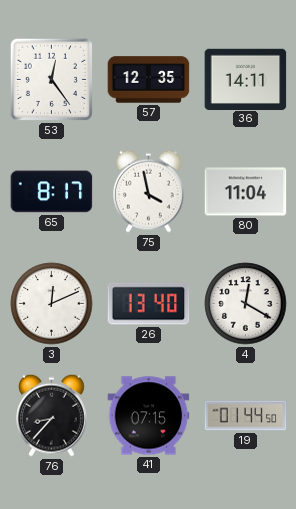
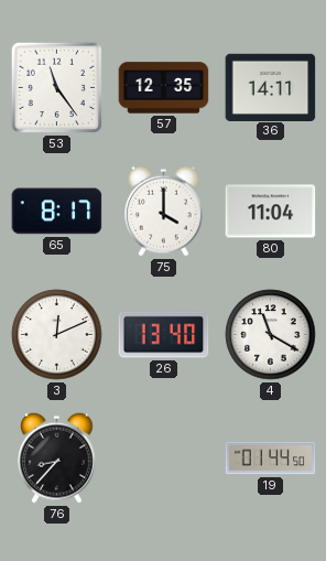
53: 12:24 -> 11:24 (56, 87)
75: 3:58 -> 4:00 (164, 211)
4: 12:20 -> 11:20 (271, 335)
41: 07:15 -> none (149, 416)
